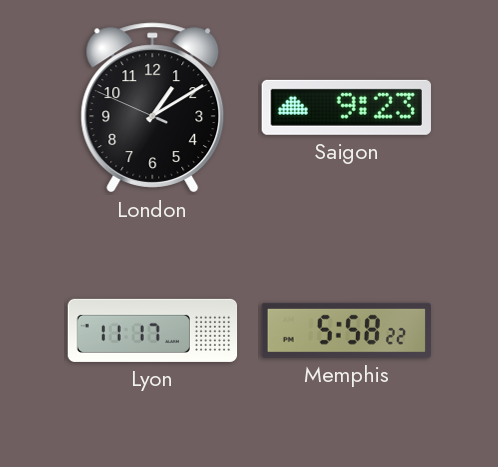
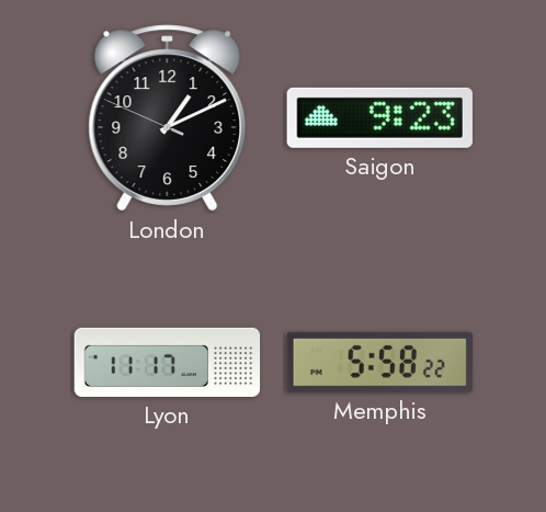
London: 1:09 -> 1:10 (168, 118)
